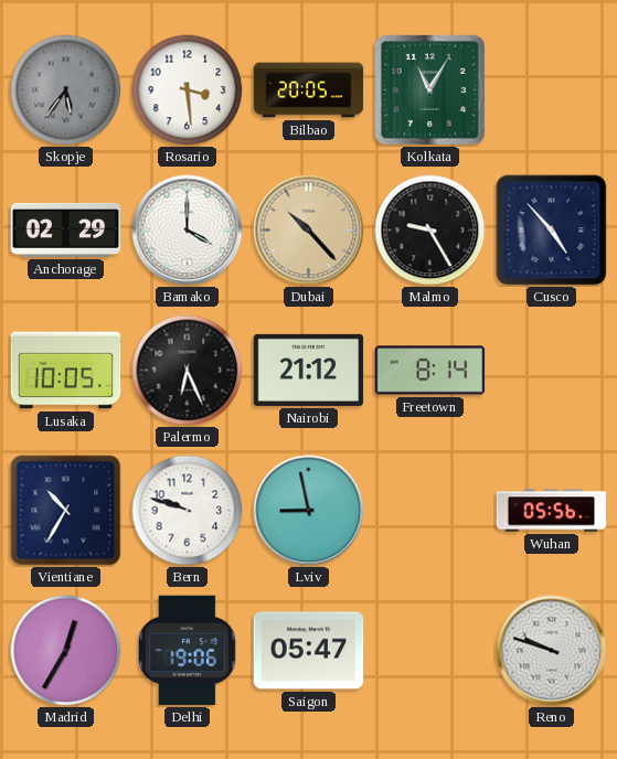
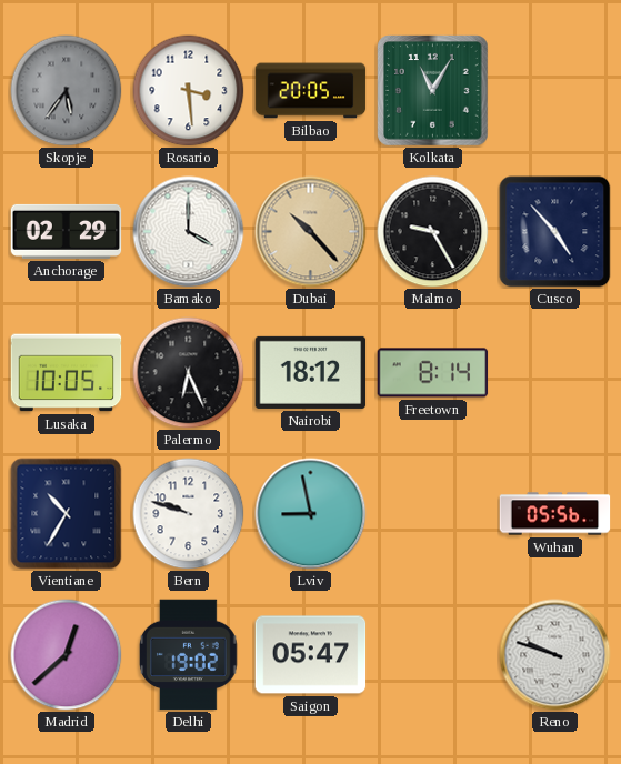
Nairobi: 21:12 -> 18:12 (311, 372)
Madrid: 12:35 -> 12:38 (67, 655)
Delhi: 19:06 -> 19:02 (189, 655)
